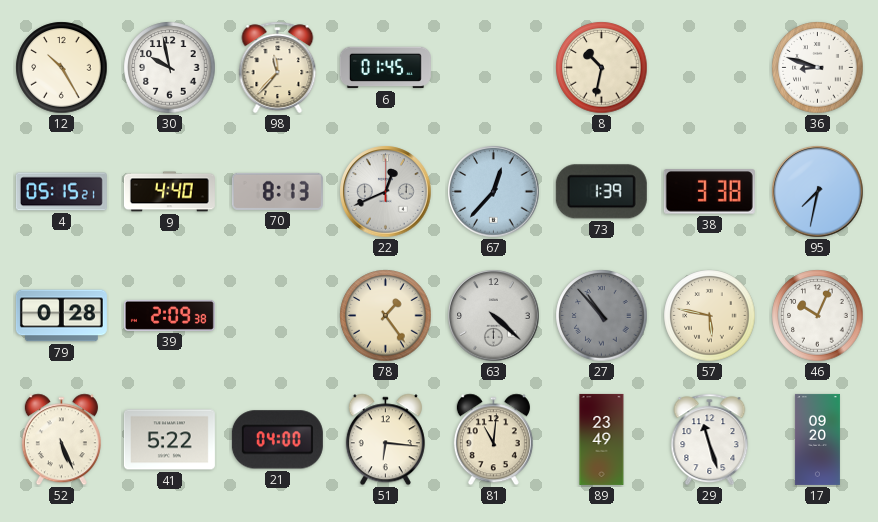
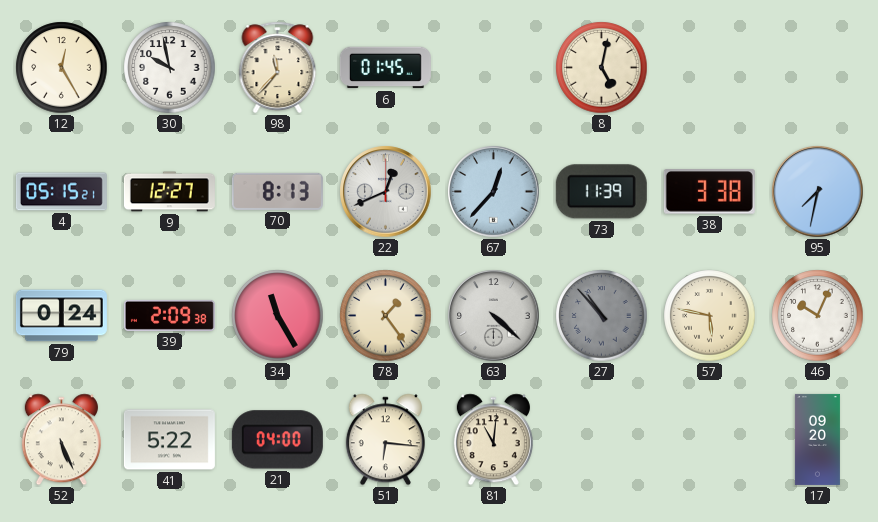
12: 10:25 -> 12:25 (62, 68)
8: 10:32 -> 5:02 (602, 68)
36: 8:48 -> none (818, 68)
9: 4:40 -> 12:27 (169, 192)
73: 1:39 -> 11:39 (601, 192)
79: 0:28 -> 0:24 (61, 316)
34: none -> 11:25 (278, 316)
89: 23:49 -> none (602, 439)
29: 11:27 -> none (710, 440)
